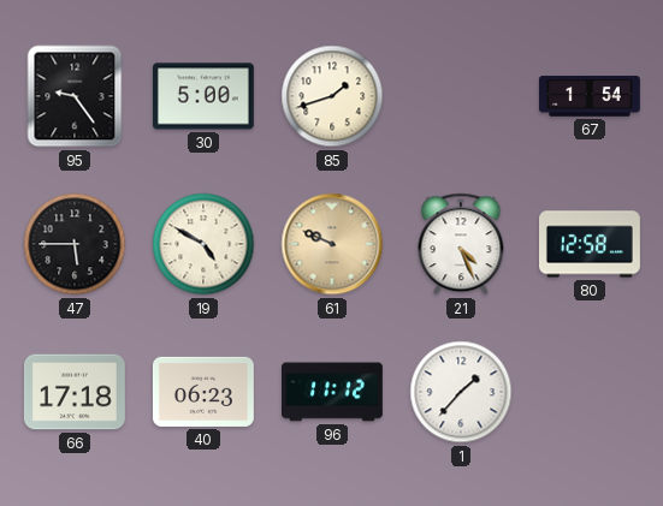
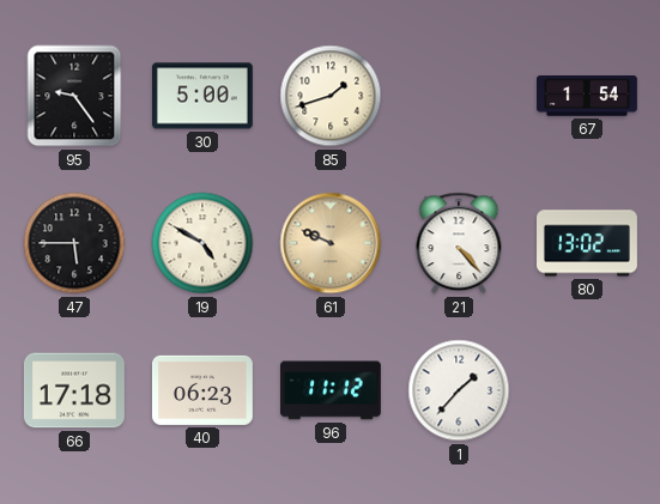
21: 4:26 -> 4:23 (459, 243)
80: 12:58 -> 13:02 (588, 243)
